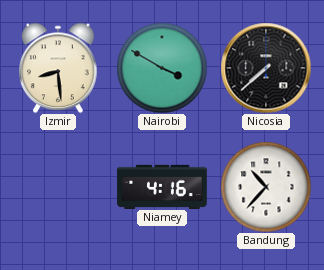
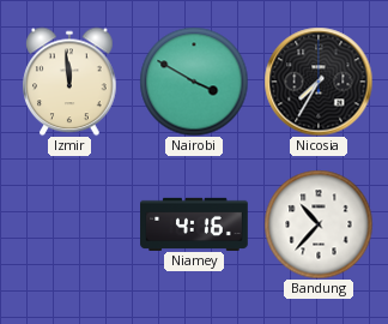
Izmir: 8:29 -> 11:59 (69, 82)
Nicosia: 7:38 -> 7:35 (319, 82)
